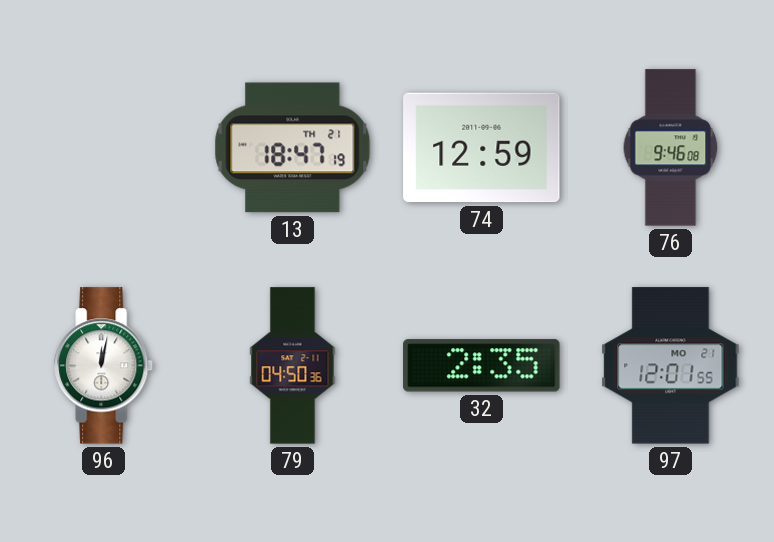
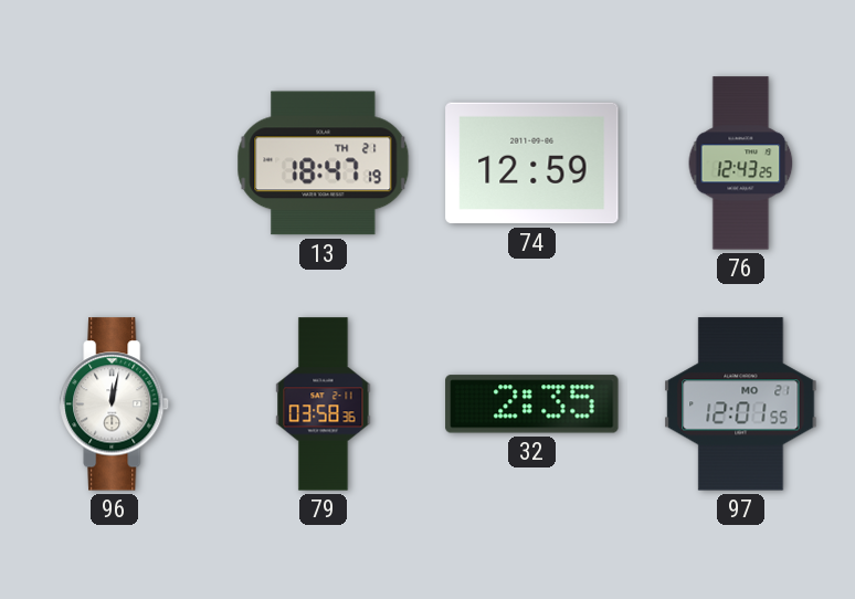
76: 9:46 -> 12:43 (741, 164)
79: 04:50 -> 03:58 (324, 404)
